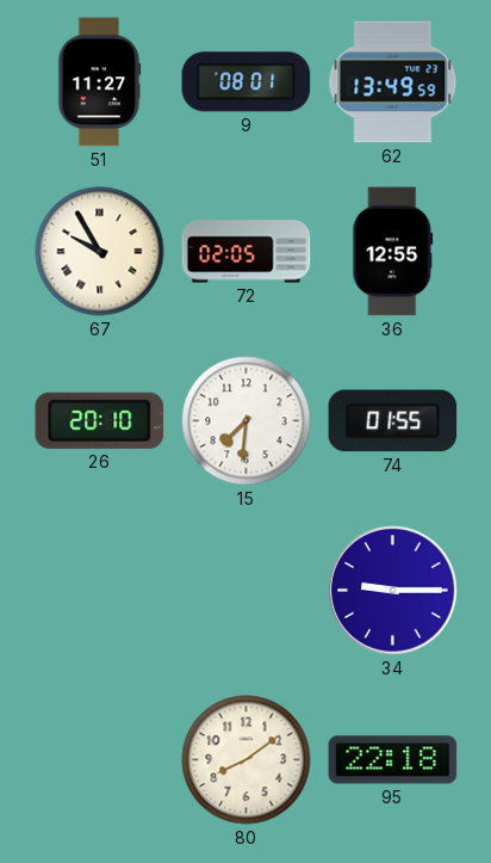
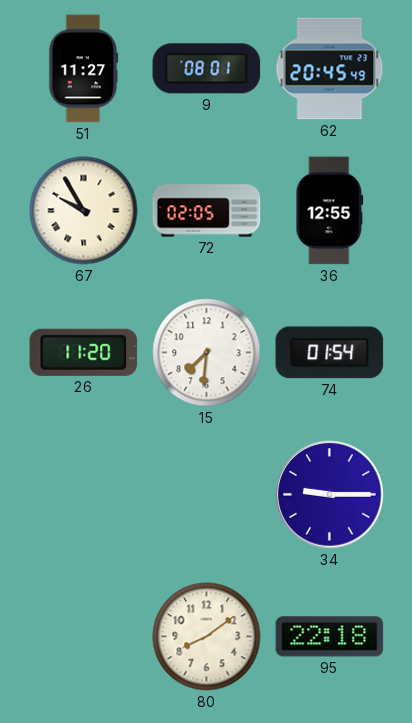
62: 13:49 -> 20:45 (330, 69)
26: 20:10 -> 11:20 (84, 352)
74: 01:55 -> 01:54 (330, 353)
